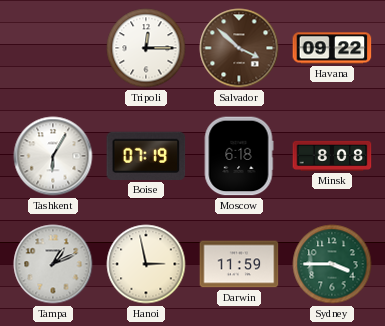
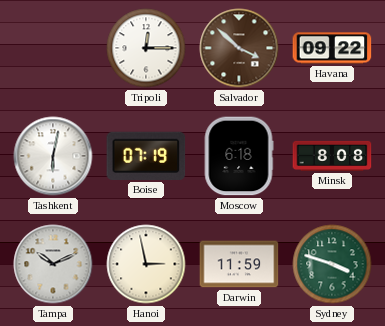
Tashkent: 6:05 -> 6:02 (53, 156)
Tampa: 1:11 -> 10:11 (53, 264)
Sydney: 3:45 -> 3:48 (332, 264)
